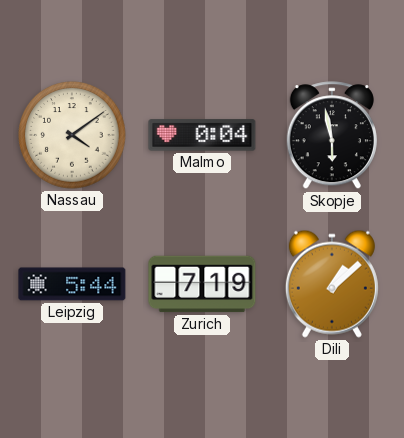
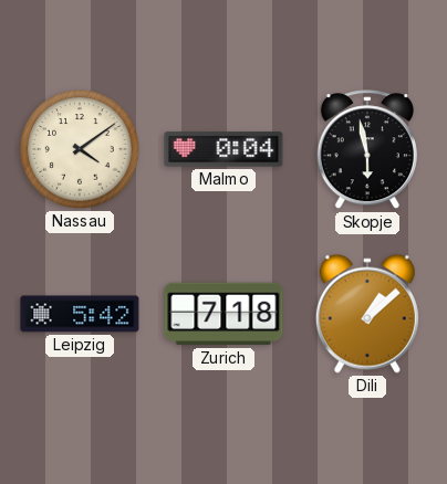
Leipzig: 5:44 -> 5:42 (80, 314)
Zurich: 7:19 -> 7:18 (224, 314)
